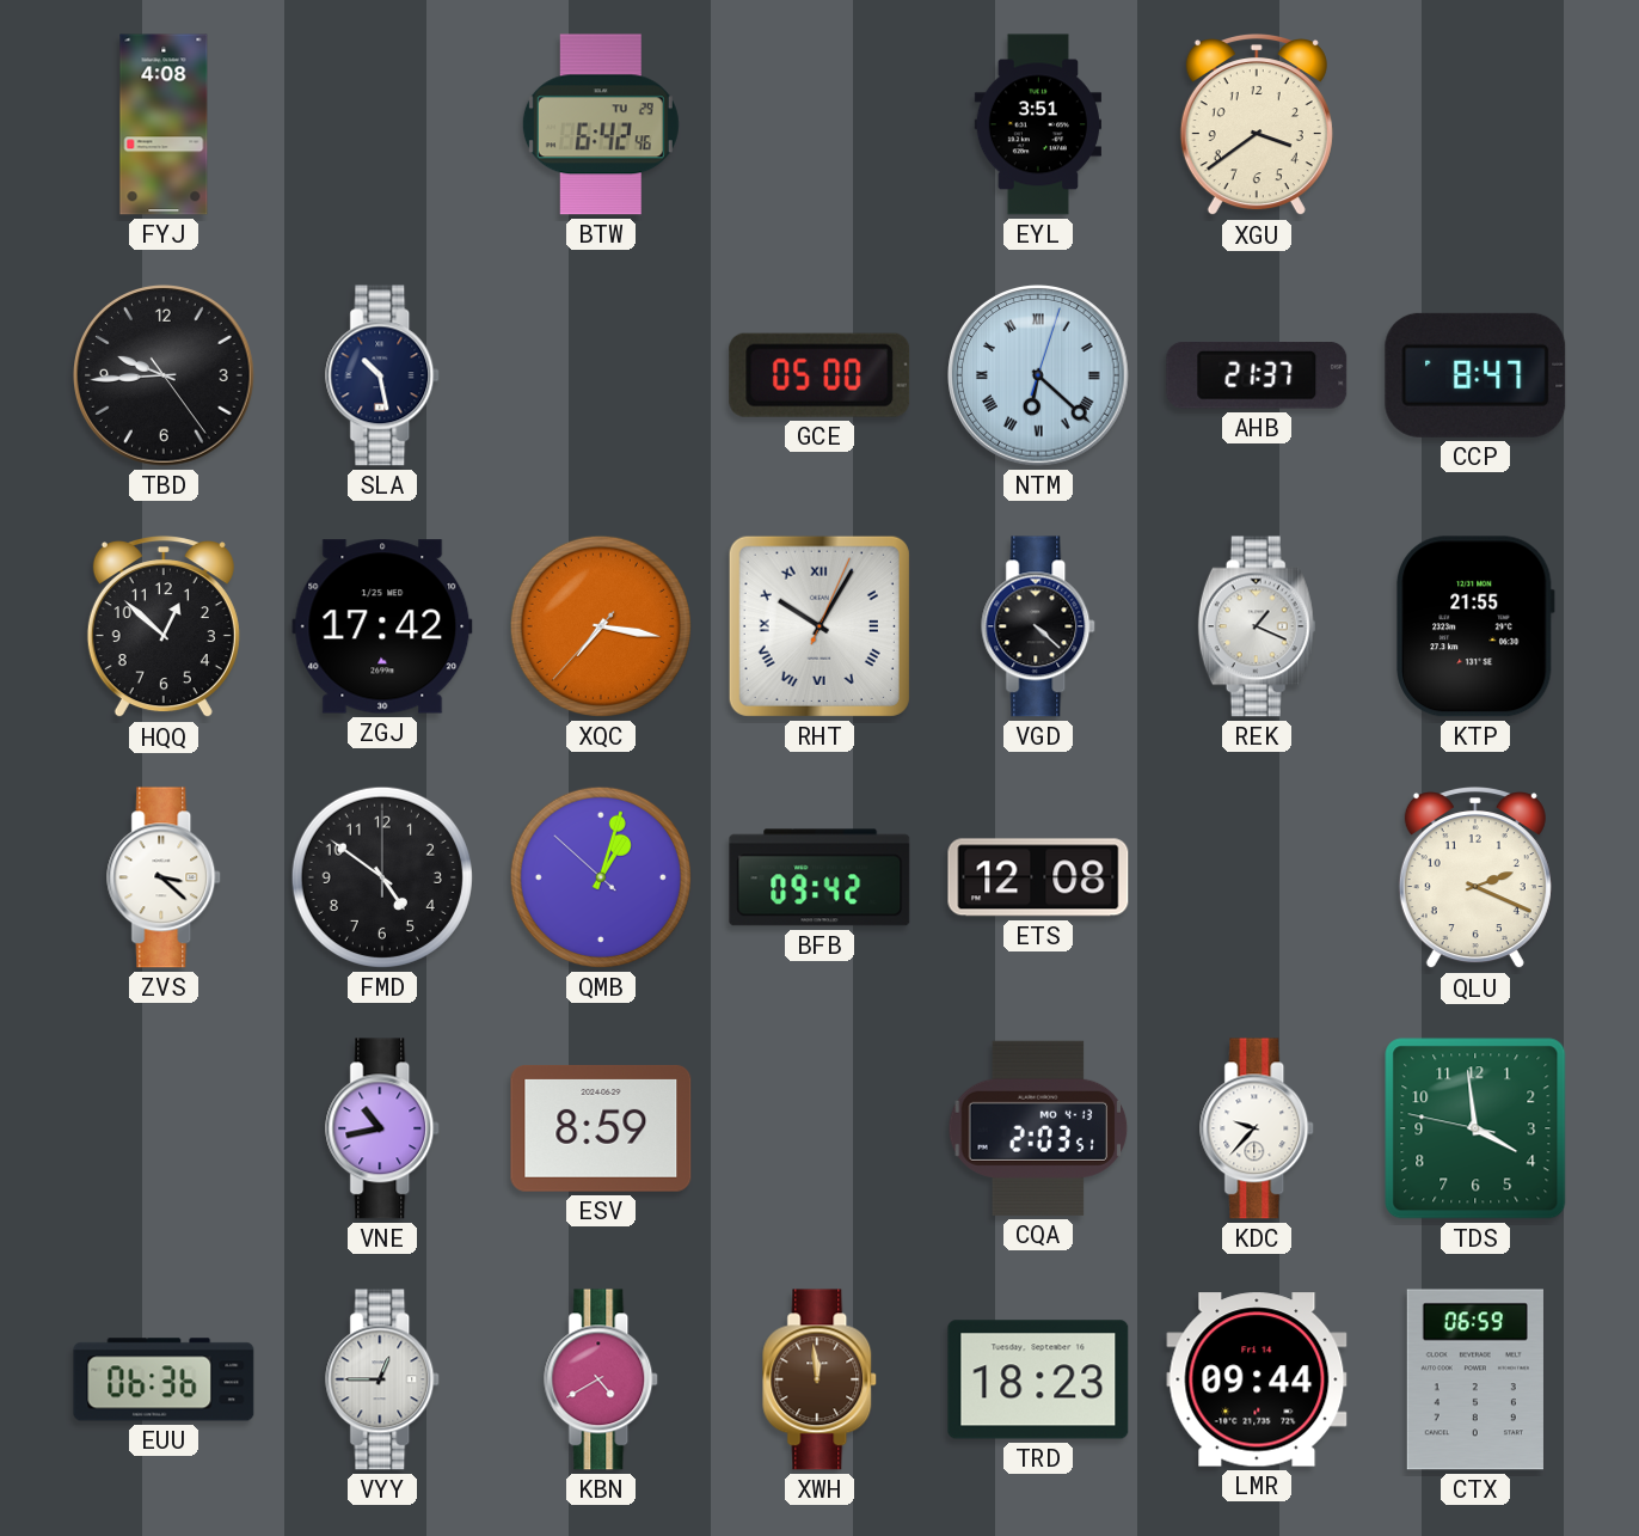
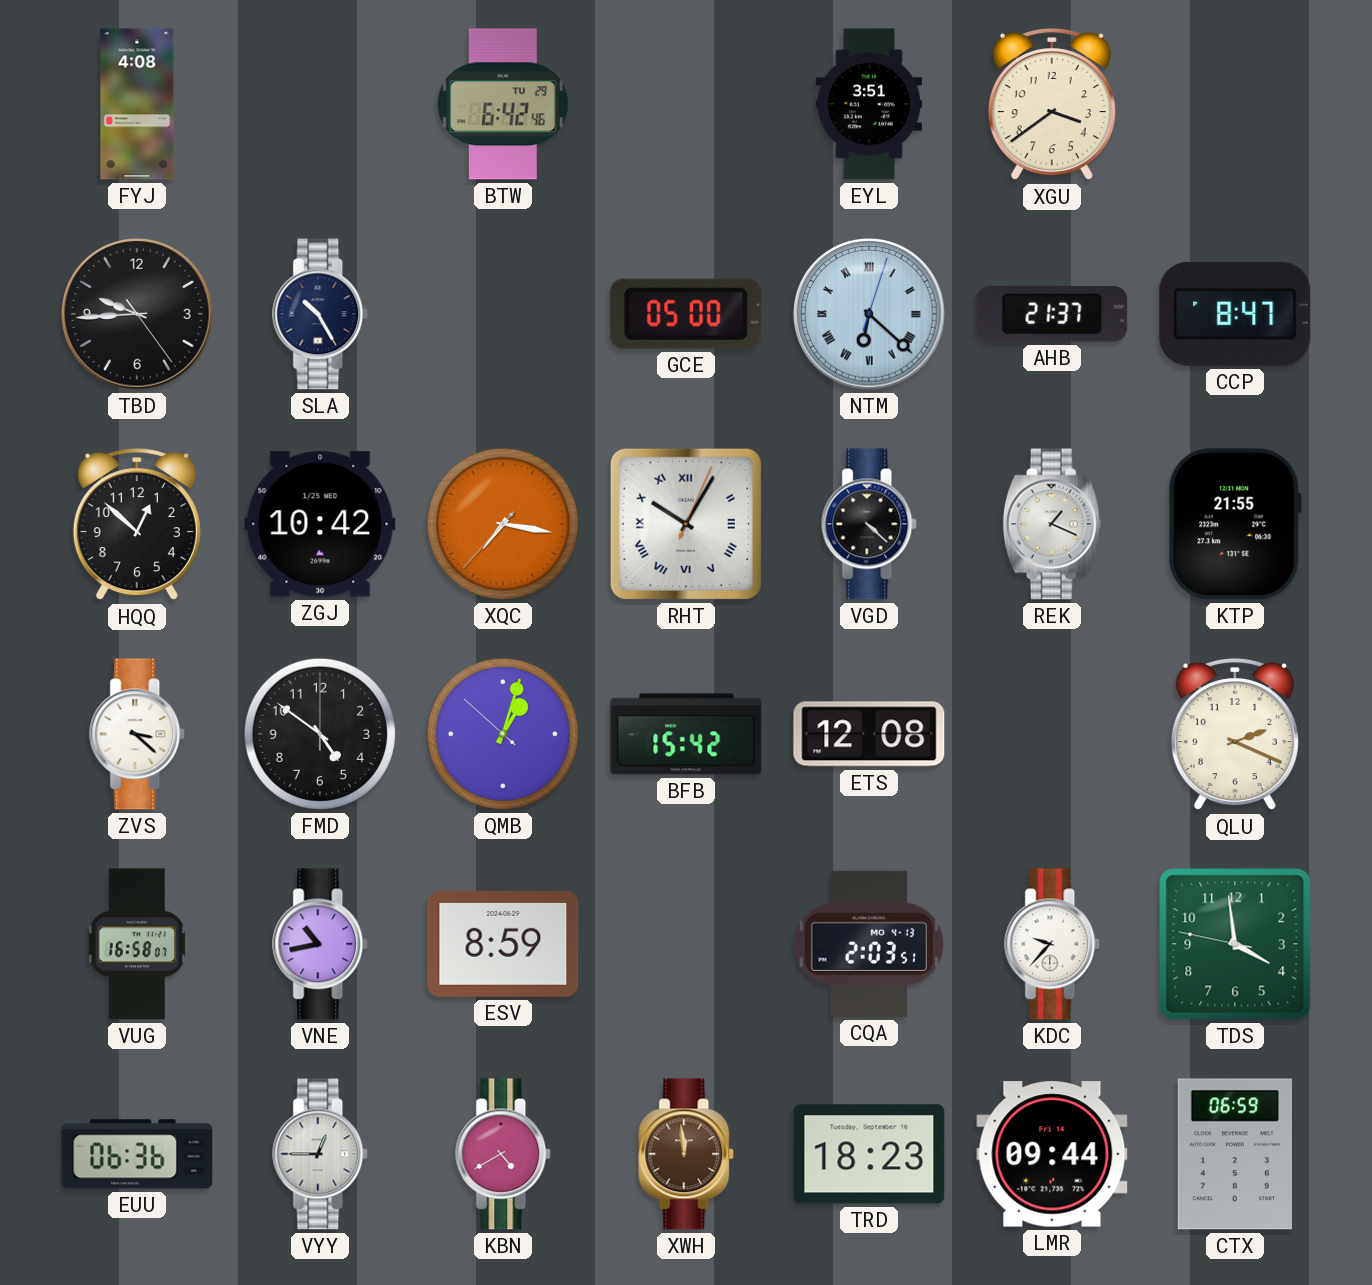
SLA: 10:28 -> 10:25 (321, 314)
ZGJ: 17:42 -> 10:42 (320, 524)
BFB: 09:42 -> 15:42 (686, 734)
VUG: none -> 16:58 (136, 944)
